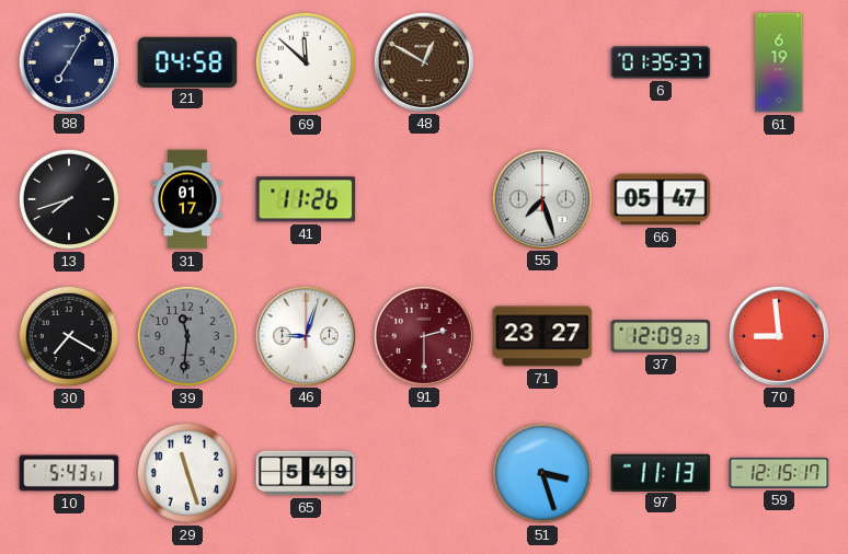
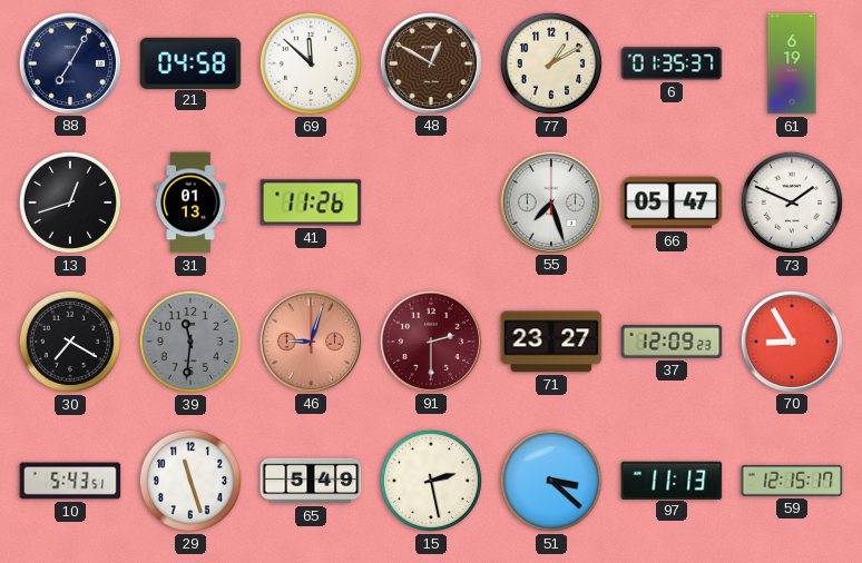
77: none -> 1:10 (551, 63)
13: 7:42 -> 12:42 (70, 203)
31: 01:17 -> 01:13 (190, 203)
73: none -> 1:49 (792, 203)
46 dial: white -> salmon (310, 340)
70: 8:59 -> 8:55 (791, 340)
15: none -> 2:28 (431, 481)
51: 3:27 -> 3:22 (551, 481)
